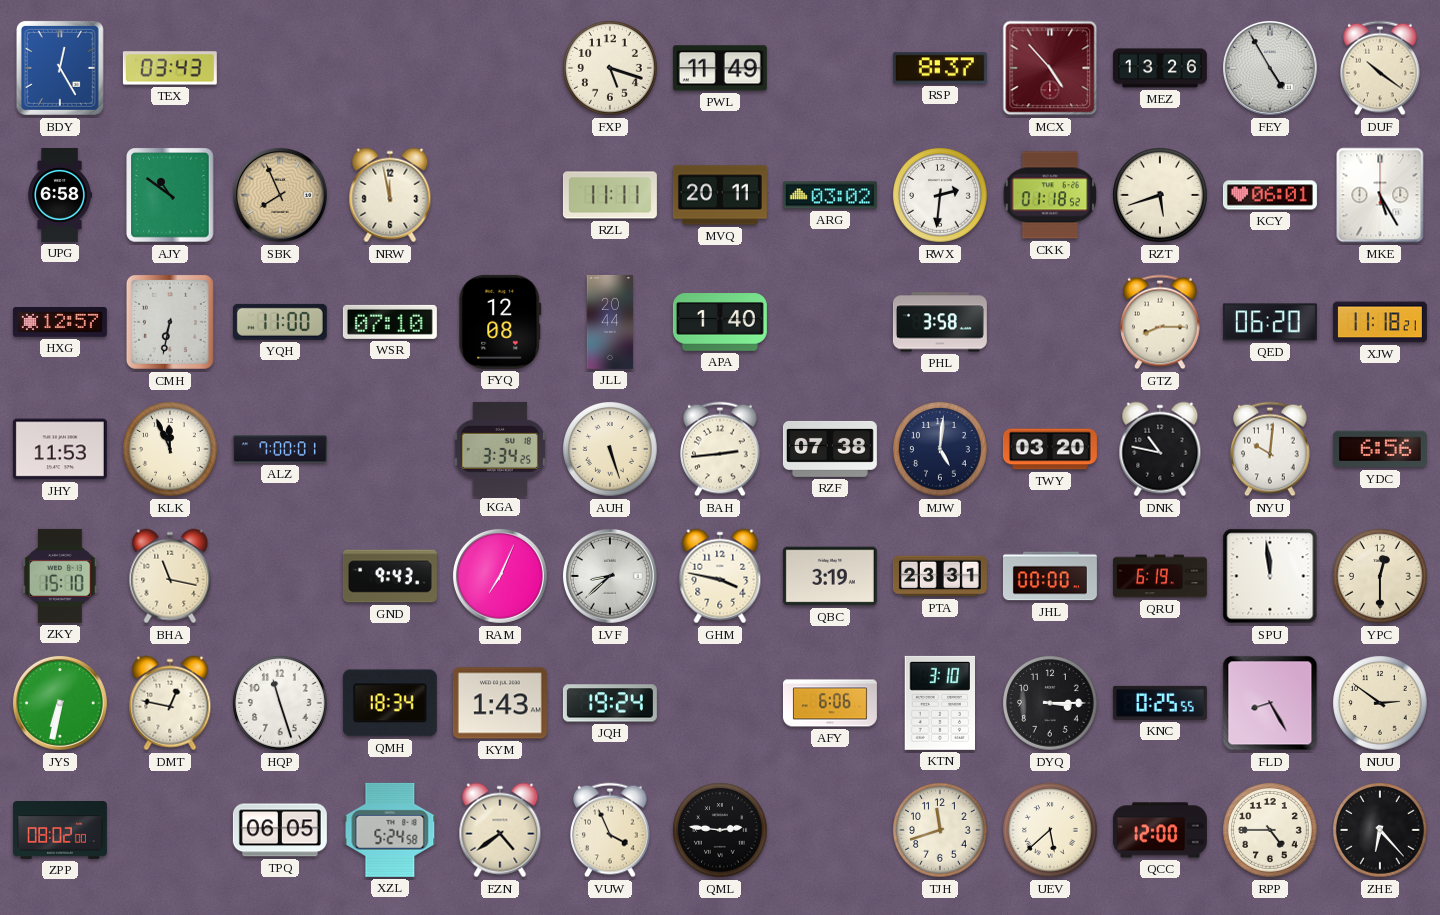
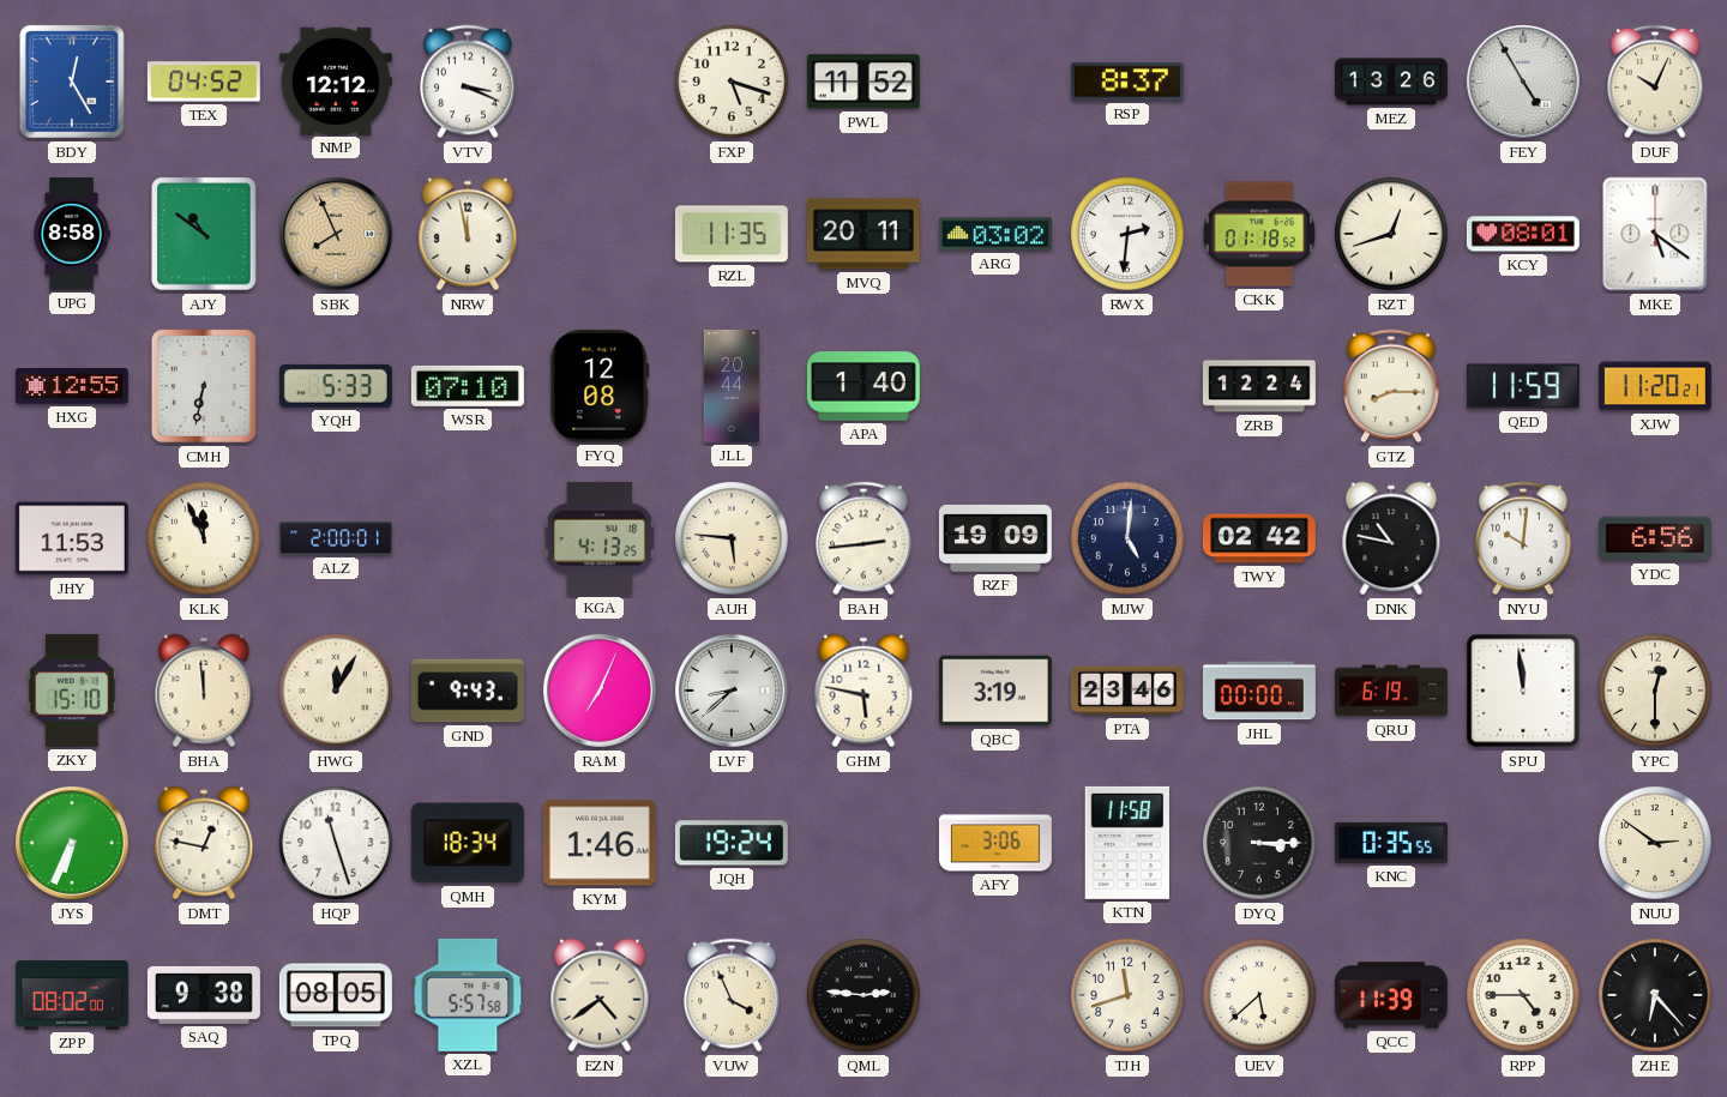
TEX: 03:43 -> 04:52 (204, 82)
NMP: none -> 12:12 (336, 80)
VTV: none -> 3:19 (469, 82)
PWL: 11:49 -> 11:52 (863, 82)
MCX: 4:53 -> none (1050, 68)
DUF: 10:21 -> 10:04 (1656, 82)
UPG: 6:58 -> 8:58 (71, 234)
RZL: 11:11 -> 11:35 (732, 234)
RZT: 5:42 -> 12:42 (1391, 234)
KCY: 06:01 -> 08:01 (1523, 234)
MKE: 5:25 -> 5:21 (1655, 234)
HXG: 12:57 -> 12:55 (72, 387)
YQH: 11:00 -> 5:33 (336, 386)
PHL: 3:58 -> none (940, 322)
ZRB: none -> 12:24 (1259, 386)
QED: 06:20 -> 11:59 (1523, 386)
XJW: 11:18 -> 11:20 (1655, 386)
ALZ: 7:00 -> 2:00 (336, 538)
KGA: 3:34 -> 4:13 (600, 538)
AUH: 5:27 -> 5:46 (732, 538)
RZF: 07:38 -> 19:09 (995, 538)
TWY: 03:20 -> 02:42 (1259, 538)
BHA: 11:17 -> 11:59 (204, 691)
HWG: none -> 12:05 (336, 691)
GHM: 3:47 -> 5:47 (863, 691)
PTA: 23:31 -> 23:46 (1127, 691)
JYS: 6:32 -> 6:34 (72, 843)
KYM: 1:43 -> 1:46 (600, 843)
AFY: 6:06 -> 3:06 (995, 843)
KTN: 3:10 -> 11:58 (1126, 843)
KNC: 0:25 -> 0:35 (1391, 843)
FLD: 8:25 -> none (1270, 703)
SAQ: none -> 9:38 (204, 995)
TPQ: 06:05 -> 08:05 (336, 995)
XZL: 5:24 -> 5:57 (468, 995)
QCC: 12:00 -> 11:39 (1391, 995)
